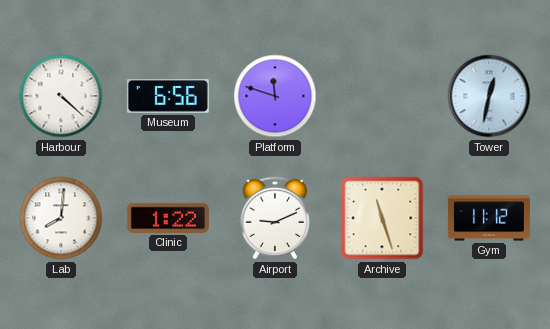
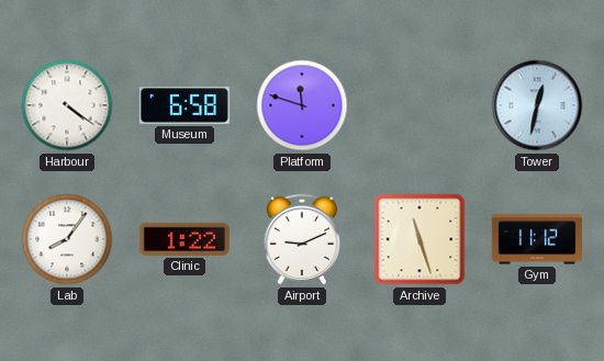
Harbour: 4:22 -> 4:21 (67, 105)
Museum: 6:56 -> 6:58 (184, 106)
Lab: 8:01 -> 8:06 (67, 239)
